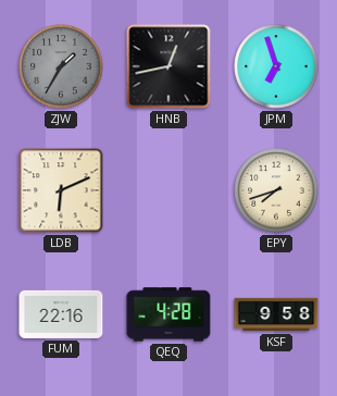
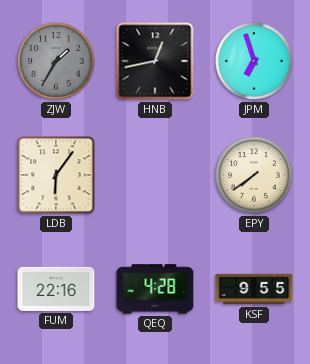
LDB: 6:11 -> 6:06 (56, 175)
EPY: 7:42 -> 7:39 (254, 175)
KSF: 9:58 -> 9:55 (254, 289)
